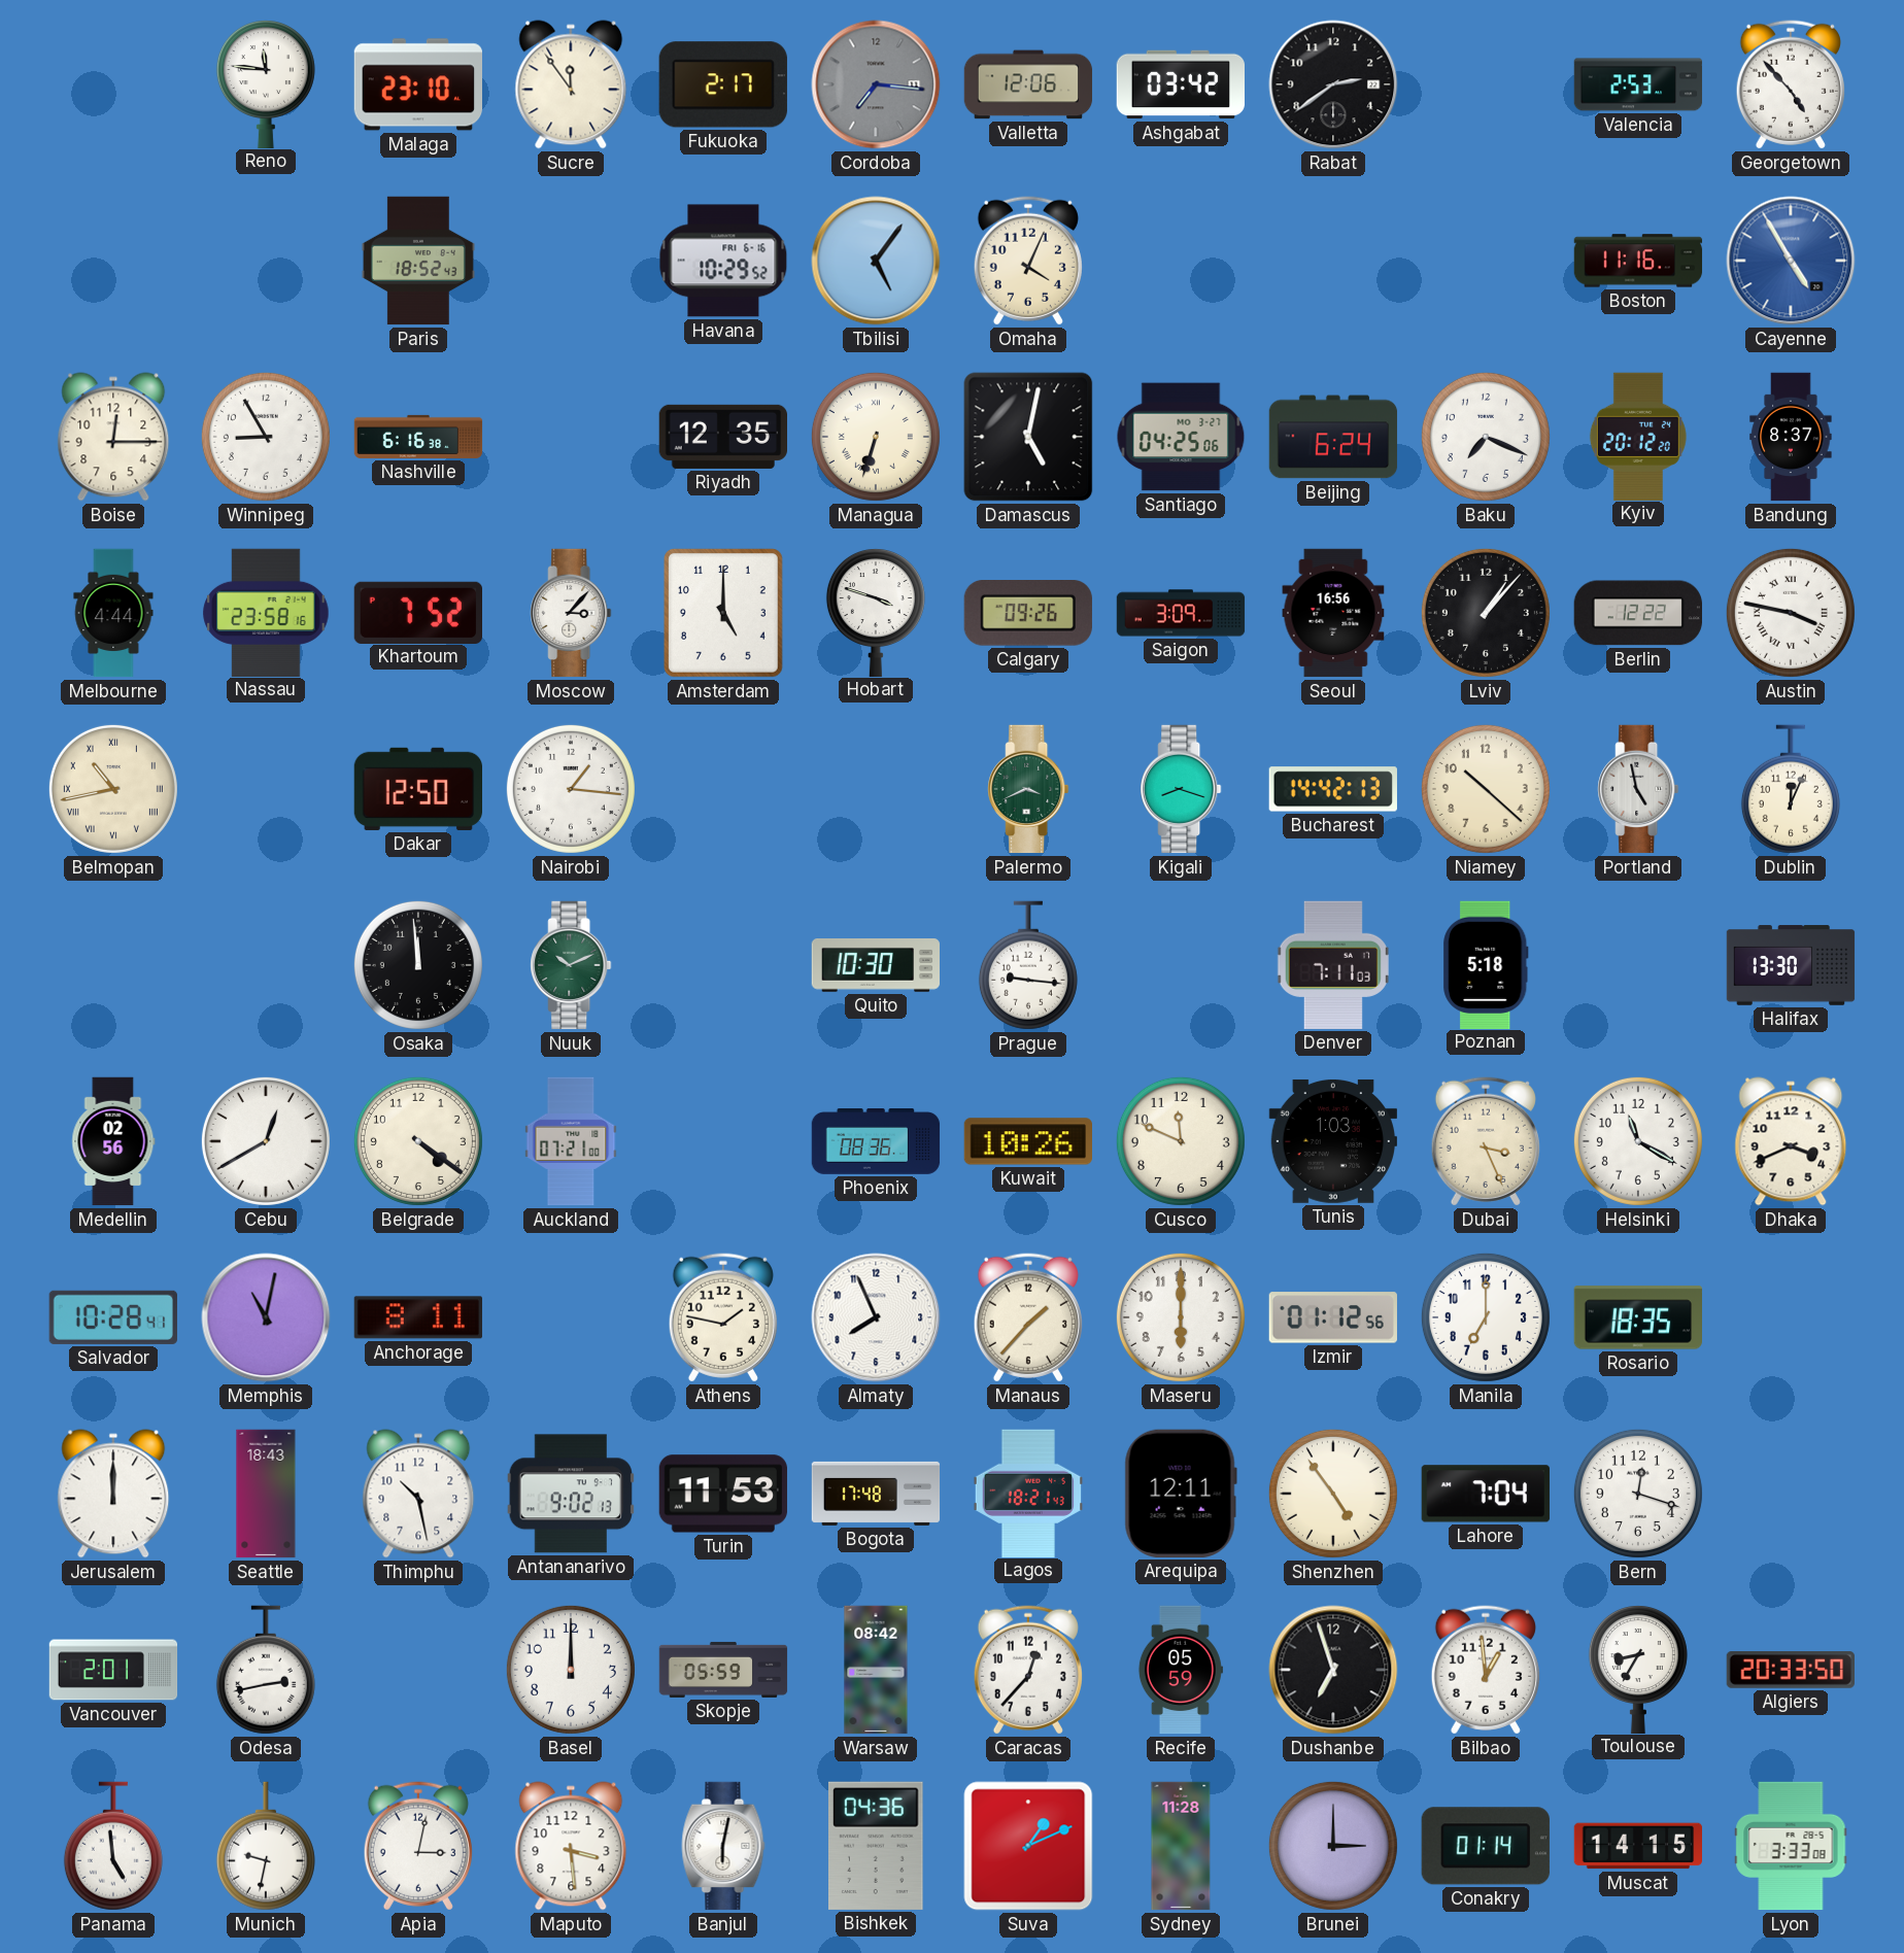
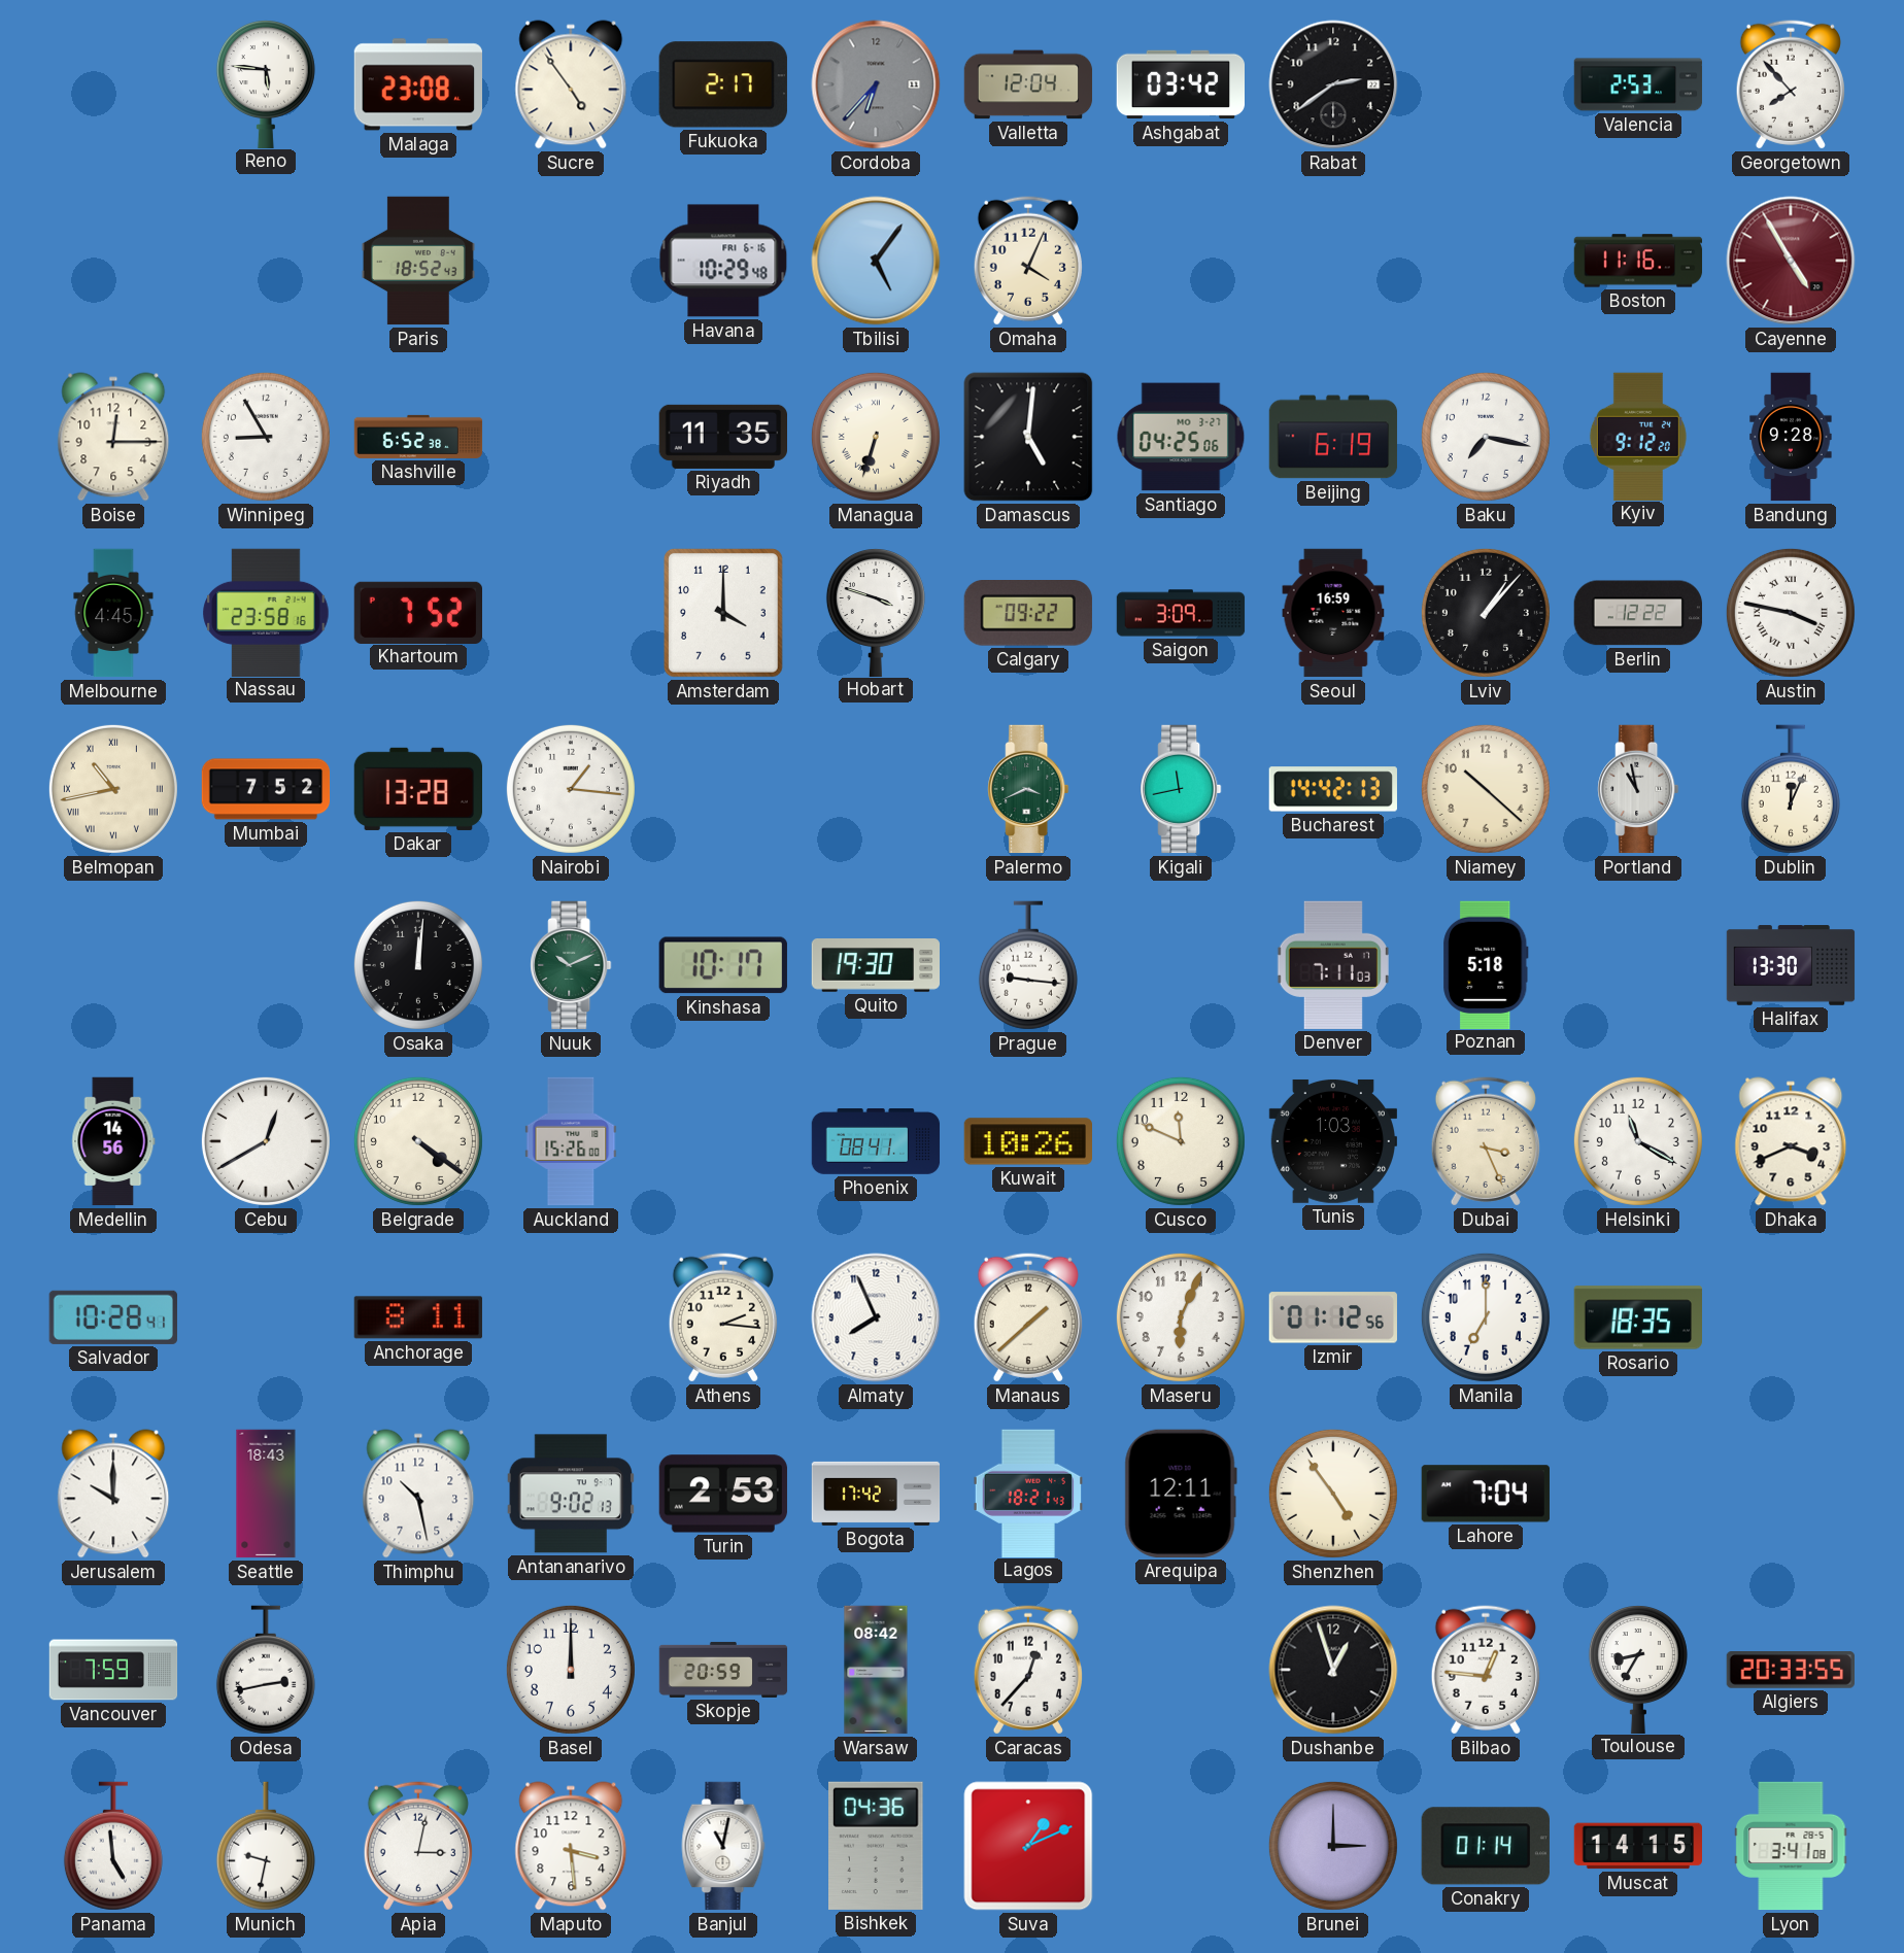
Reno: 11:46 -> 5:46 (266, 84)
Malaga: 23:10 -> 23:08 (417, 84)
Sucre: 11:54 -> 4:54 (571, 84)
Cordoba: 7:16 -> 6:37 (876, 84)
Valletta: 12:06 -> 12:04 (1028, 84)
Georgetown: 4:53 -> 7:53 (1791, 84)
Havana: 10:29:52 -> 10:29:48 (723, 261)
Cayenne dial: blue -> burgundy (1791, 261)
Nashville: 6:16 -> 6:52 (418, 437)
Riyadh: 12:35 -> 11:35 (722, 437)
Damascus: 5:02 -> 5:01 (1028, 437)
Beijing: 6:24 -> 6:19 (1333, 437)
Baku: 7:19 -> 7:17 (1486, 437)
Kyiv: 20:12 -> 9:12 (1638, 436)
Bandung: 8:37 -> 9:28 (1791, 437)
Melbourne: 4:44 -> 4:45 (113, 613)
Moscow: 3:07 -> none (571, 613)
Amsterdam: 5:00 -> 4:00 (723, 613)
Calgary: 09:26 -> 09:22 (1028, 614)
Seoul: 16:56 -> 16:59 (1333, 613)
Mumbai: none -> 7:52 (266, 789)
Dakar: 12:50 -> 13:28 (417, 789)
Kigali: 8:18 -> 11:43 (1181, 789)
Portland: 4:58 -> 10:58 (1638, 789)
Osaka: 11:59 -> 12:01 (418, 965)
Kinshasa: none -> 10:17 (723, 965)
Quito: 10:30 -> 19:30 (875, 966)
Medellin: 02:56 -> 14:56 (113, 1141)
Auckland: 07:21 -> 15:26 (571, 1141)
Phoenix: 08:36 -> 08:41 (876, 1142)
Memphis: 11:02 -> none (266, 1317)
Athens: 1:47 -> 2:16 (723, 1317)
Manaus: 1:37 -> 1:38 (1028, 1317)
Maseru: 6:00 -> 6:04 (1181, 1317)
Jerusalem: 12:00 -> 10:00 (113, 1494)
Turin: 11:53 -> 2:53 (722, 1494)
Bogota: 17:48 -> 17:42 (876, 1494)
Bern: 12:18 -> none (1638, 1494)
Vancouver: 2:01 -> 7:59 (113, 1670)
Skopje: 05:59 -> 20:59 (723, 1670)
Recife: 05:59 -> none (1180, 1670)
Dushanbe: 6:57 -> 12:57 (1333, 1670)
Bilbao: 12:59 -> 12:46 (1486, 1670)
Algiers: 20:33:50 -> 20:33:55 (1790, 1671)
Banjul: 6:02 -> 11:02 (723, 1846)
Sydney: 11:28 -> none (1181, 1846)
Lyon: 3:33 -> 3:41 (1791, 1846)
